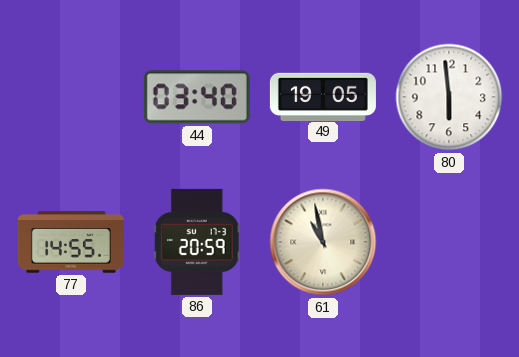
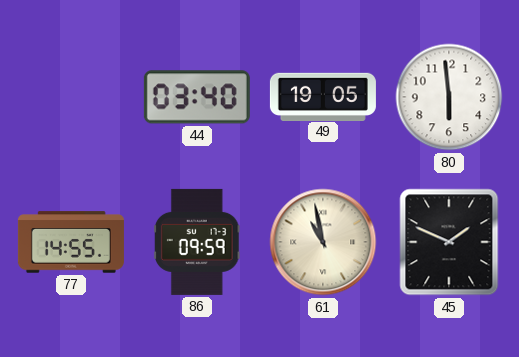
86: 20:59 -> 09:59 (197, 242)
45: none -> 1:49 (449, 242)
